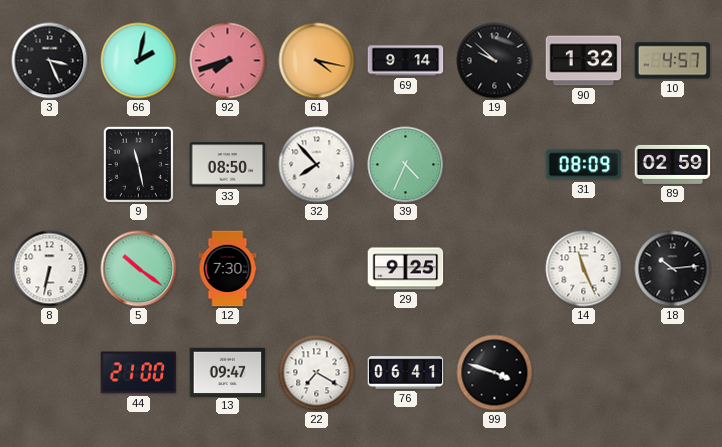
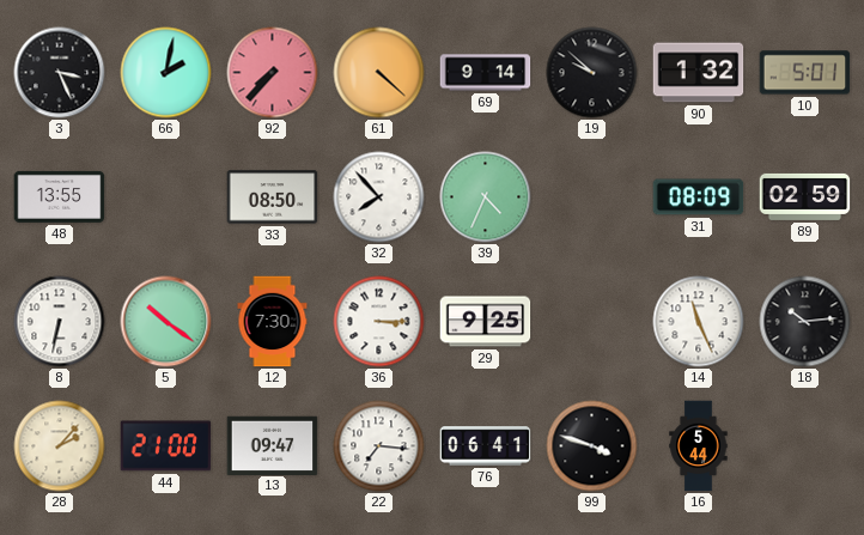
92: 7:42 -> 7:37 (273, 73)
61: 4:17 -> 4:22 (379, 73)
10: 4:57 -> 5:01 (805, 73)
48: none -> 13:55 (60, 196)
9: 11:28 -> none (138, 164)
36: none -> 3:15 (379, 322)
28: none -> 2:07 (60, 446)
22: 7:20 -> 7:16 (379, 446)
16: none -> 5:44 (699, 446)
